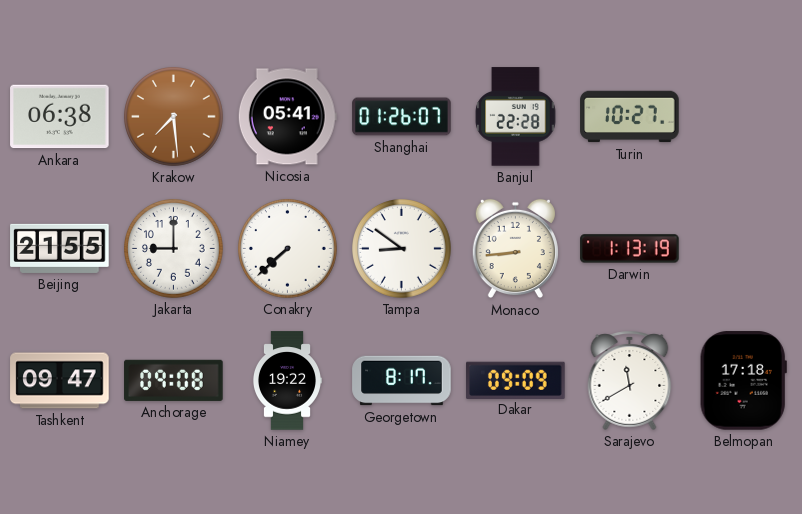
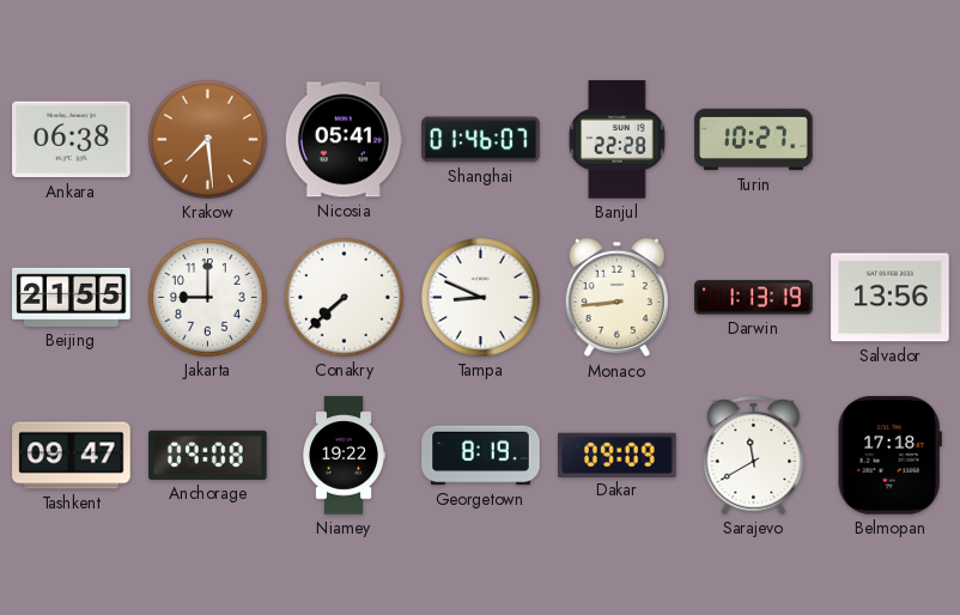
Shanghai: 01:26 -> 01:46 (481, 140)
Tampa: 8:51 -> 8:49 (481, 298)
Salvador: none -> 13:56 (891, 298)
Georgetown: 8:17 -> 8:19 (481, 456)
